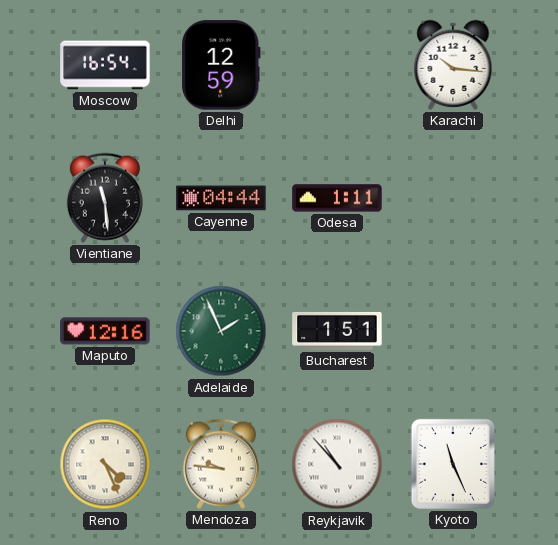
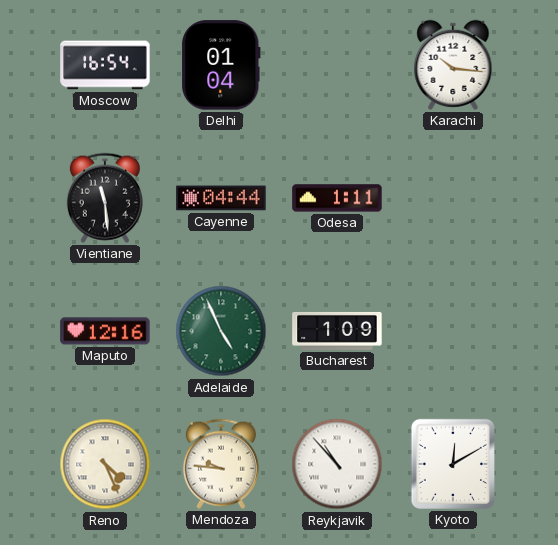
Delhi: 12:59 -> 01:04 (222, 65)
Adelaide: 1:56 -> 4:56 (221, 331)
Bucharest: 1:51 -> 1:09 (337, 331)
Kyoto: 11:26 -> 12:10 (453, 464)
